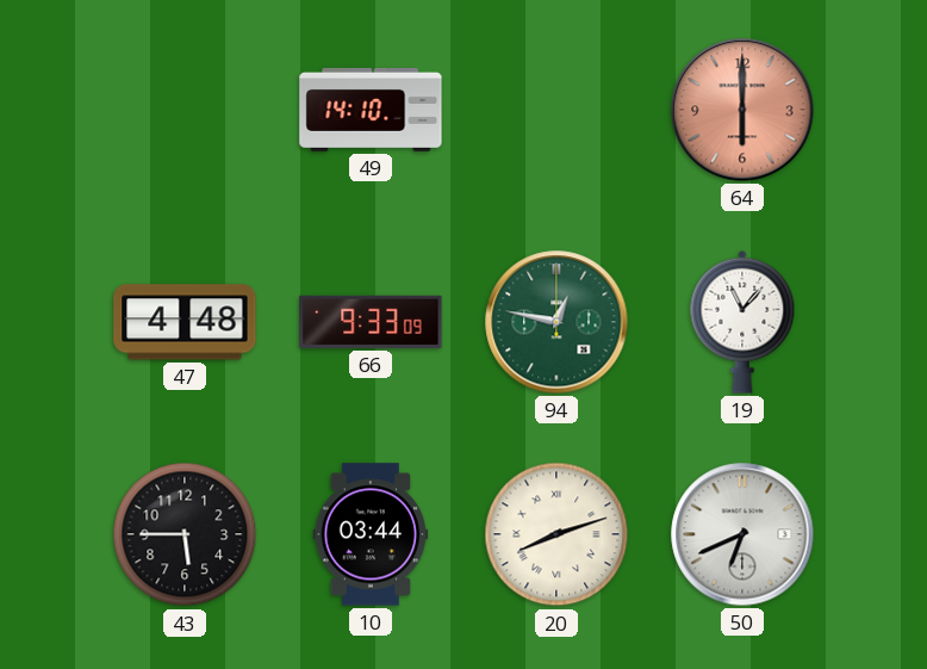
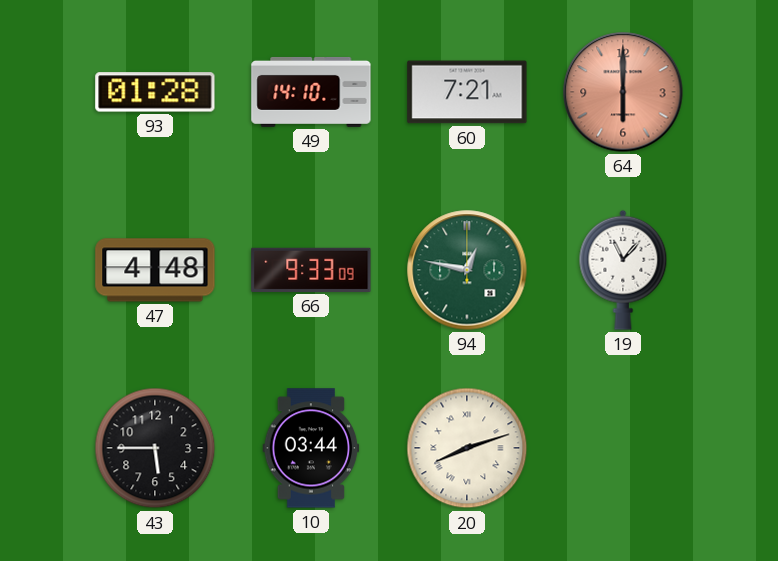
93: none -> 01:28 (155, 92)
60: none -> 7:21 (467, 92)
50: 6:41 -> none (742, 534)
